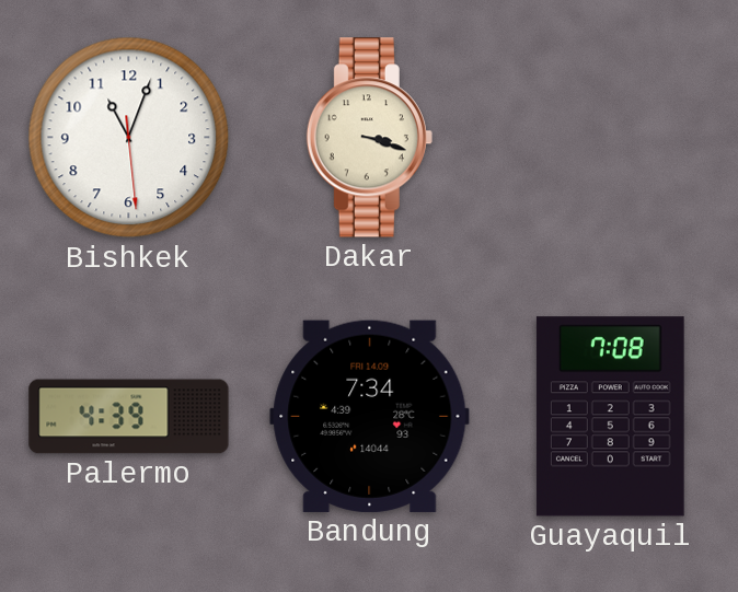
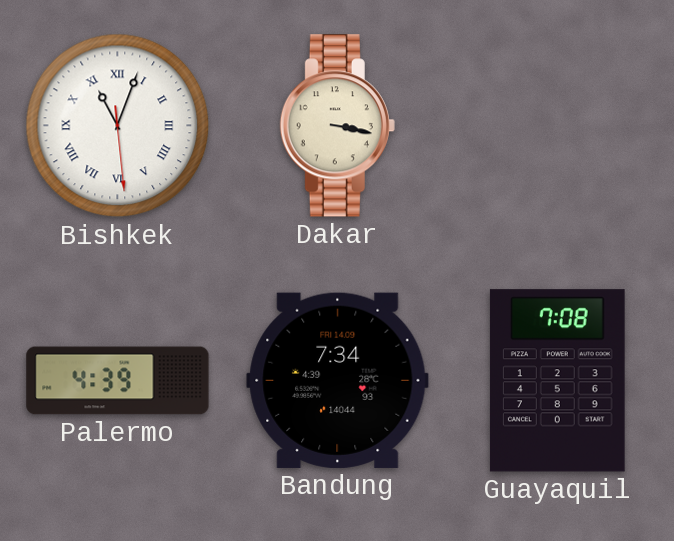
Bishkek numerals: Arabic -> Roman (118, 126)
Dakar: 3:18 -> 3:17 (337, 126)
